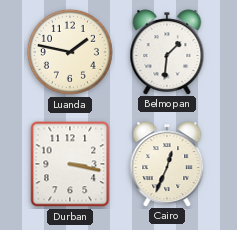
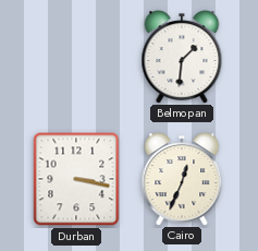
Luanda: 1:47 -> none (70, 52)
